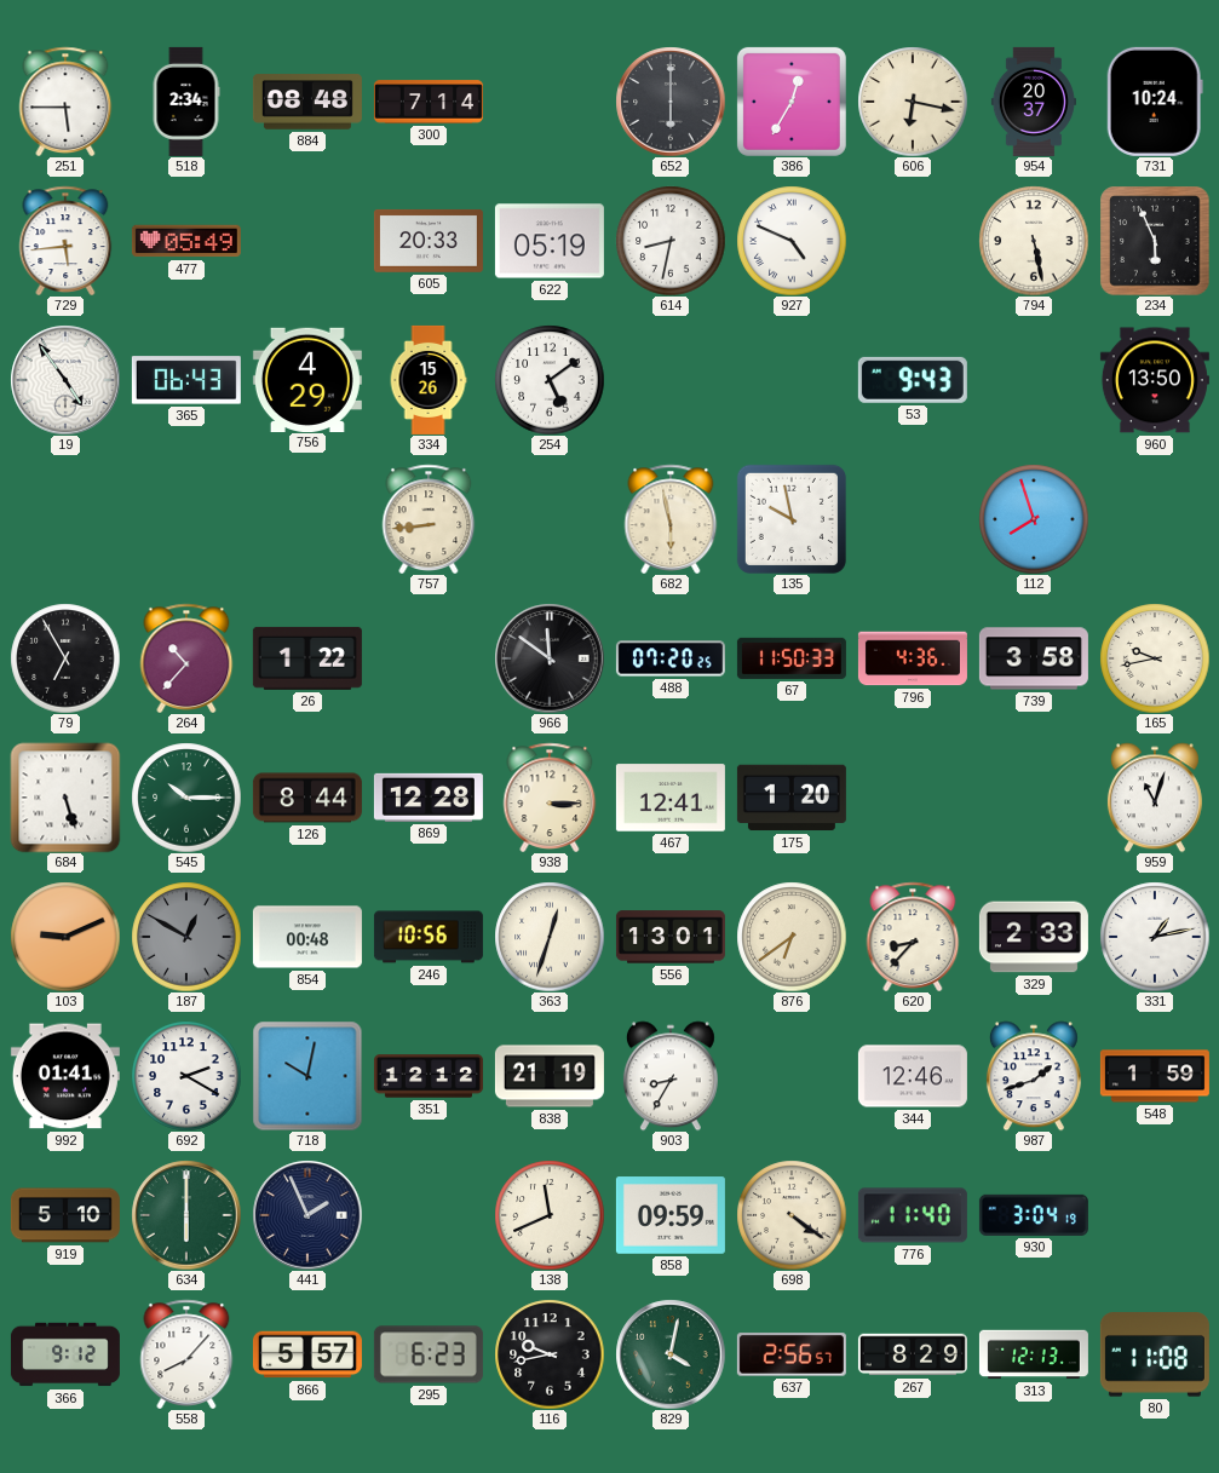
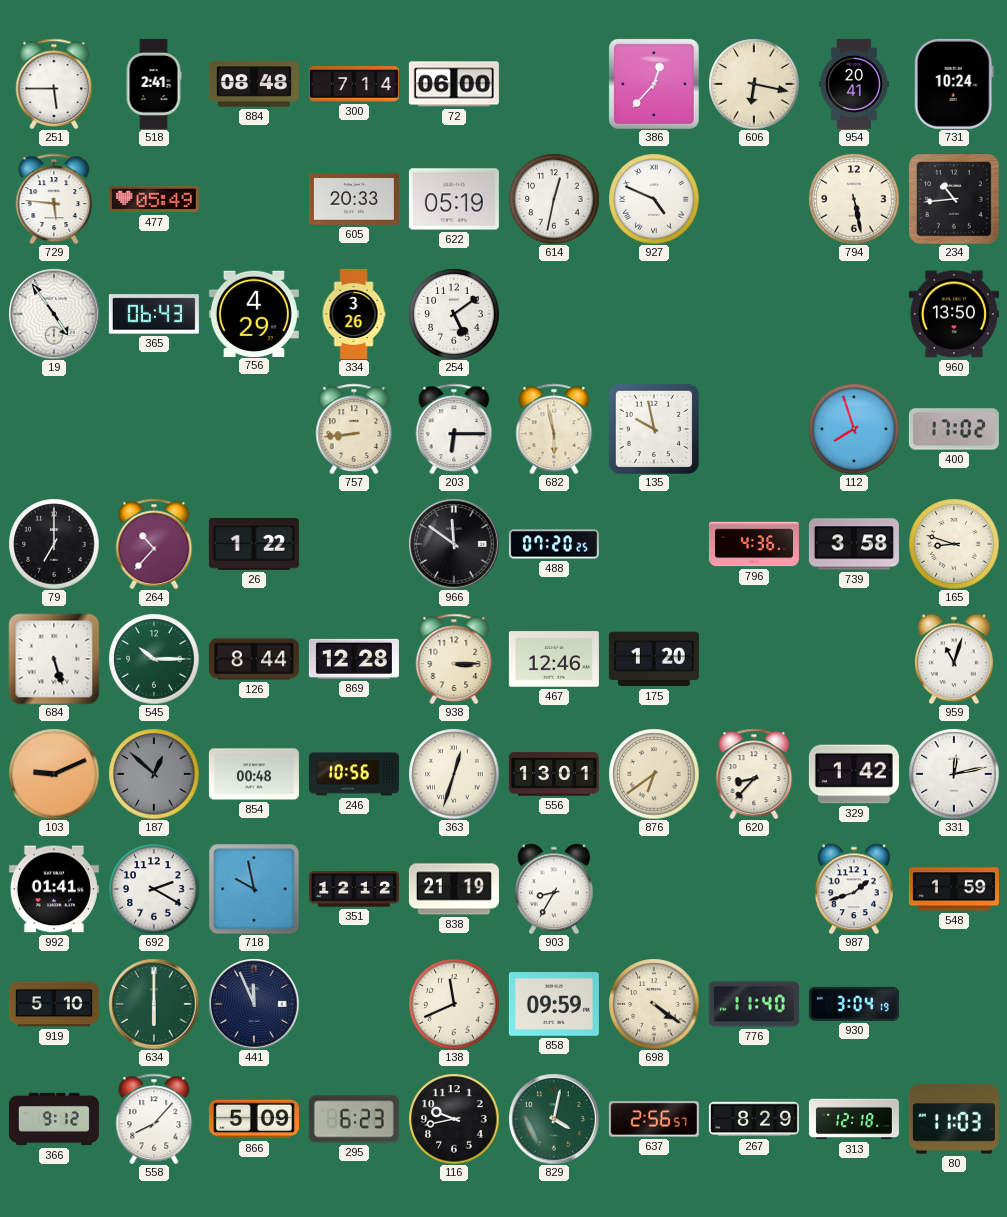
518: 2:34 -> 2:41 (154, 84)
72: none -> 06:00 (454, 84)
652: 6:00 -> none (671, 102)
386: 12:35 -> 12:37 (654, 84)
954: 20:37 -> 20:41 (854, 84)
729: 5:44 -> 5:46 (54, 198)
614: 8:32 -> 12:32 (554, 199)
234: 5:56 -> 10:44 (954, 199)
334: 15:26 -> 3:26 (354, 314)
53: 9:43 -> none (913, 380)
203: none -> 6:15 (454, 428)
400: none -> 17:02 (954, 429)
79: 6:55 -> 7:00 (54, 544)
67: 11:50 -> none (792, 658)
165: 9:43 -> 8:48 (954, 544)
467: 12:41 -> 12:46 (554, 659)
187: 12:50 -> 12:52 (154, 774)
329: 2:33 -> 1:42 (854, 774)
331: 1:13 -> 12:13 (954, 774)
718: 10:02 -> 9:58 (254, 889)
344: 12:46 -> none (913, 1076)
441: 1:56 -> 11:56 (254, 1004)
866: 5:57 -> 5:09 (254, 1119)
313: 12:13 -> 12:18 (854, 1119)
80: 11:08 -> 11:03 (954, 1119)
